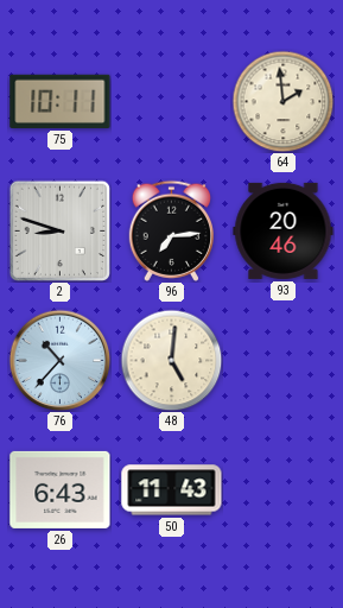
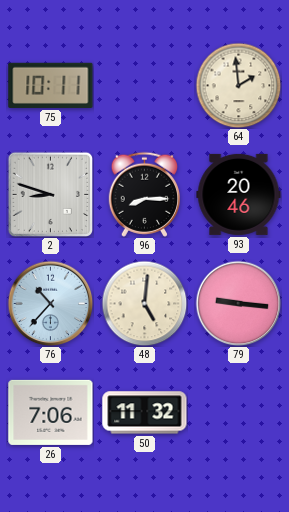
96: 7:14 -> 8:15 (144, 194)
79: none -> 9:16 (238, 303)
26: 6:43 -> 7:06 (51, 412)
50: 11:43 -> 11:32 (145, 413)
